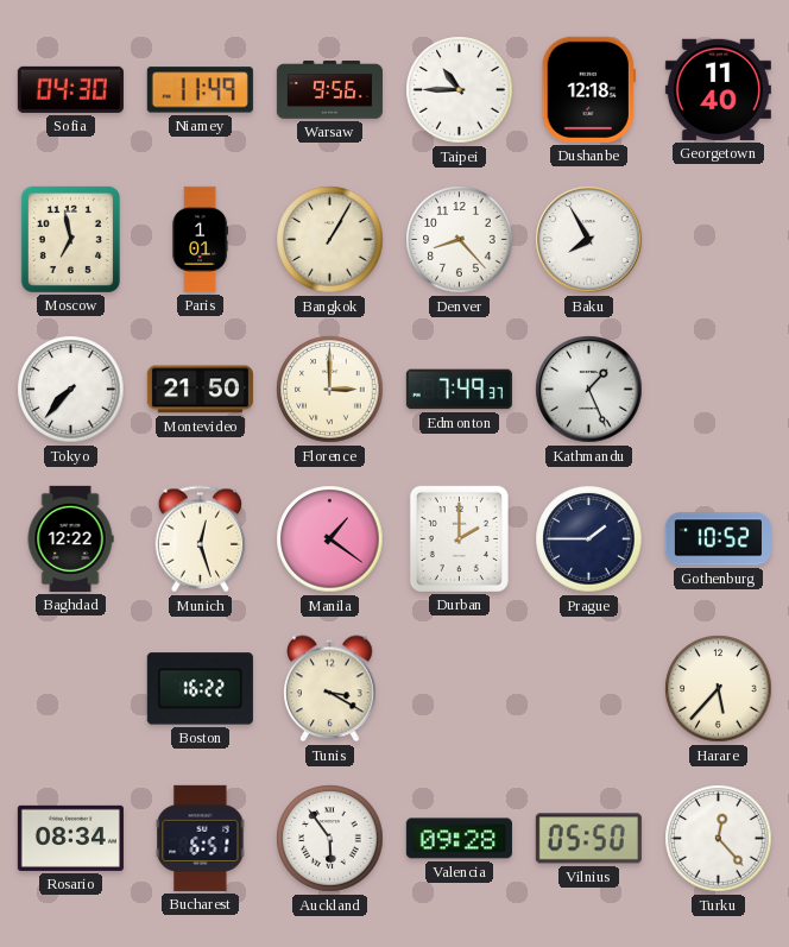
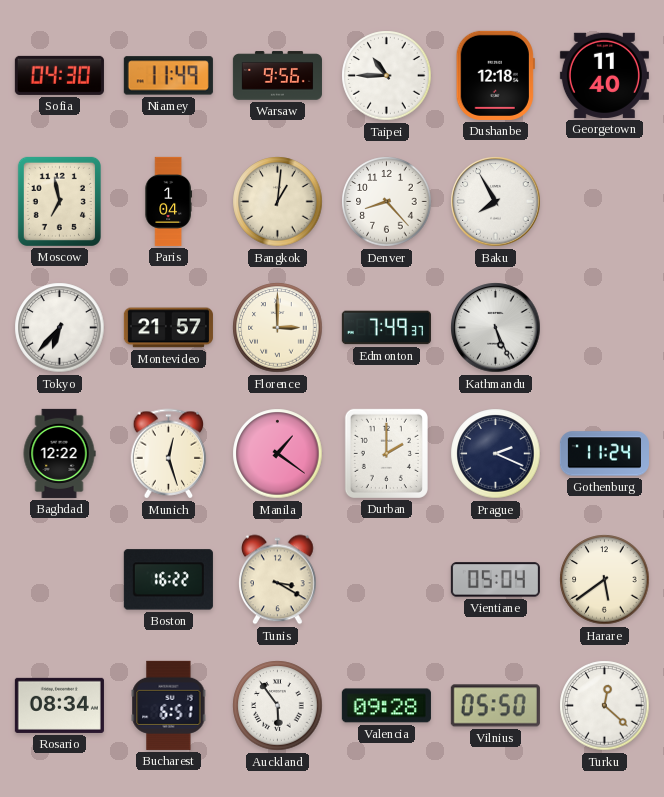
Paris: 1:01 -> 1:04 (168, 201)
Bangkok: 1:05 -> 1:01 (278, 202)
Tokyo: 7:37 -> 6:37 (60, 328)
Montevideo: 21:50 -> 21:57 (168, 328)
Kathmandu: 1:26 -> 5:26 (496, 328)
Prague: 1:45 -> 2:19 (496, 454)
Gothenburg: 10:52 -> 11:24 (604, 454)
Vientiane: none -> 05:04 (495, 580)
Harare: 5:37 -> 5:39 (605, 580)
Turku: 12:23 -> 12:22 (605, 706)
